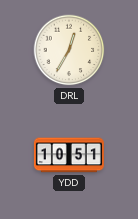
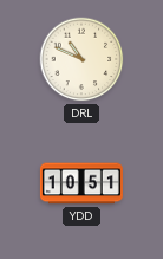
DRL: 12:35 -> 10:49 (81, 59)
